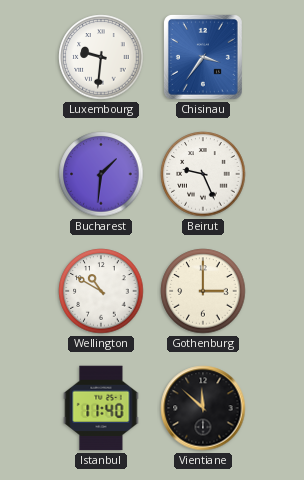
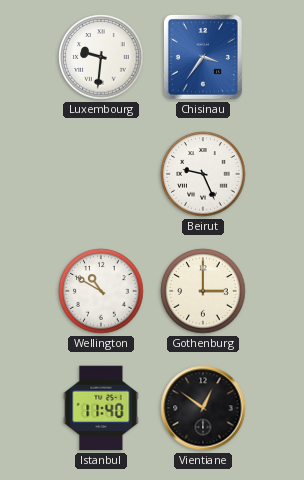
Bucharest: 1:31 -> none (101, 174)
Vientiane: 11:52 -> 12:51 (203, 408)
